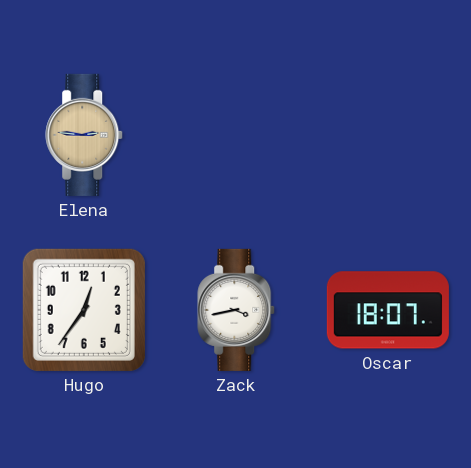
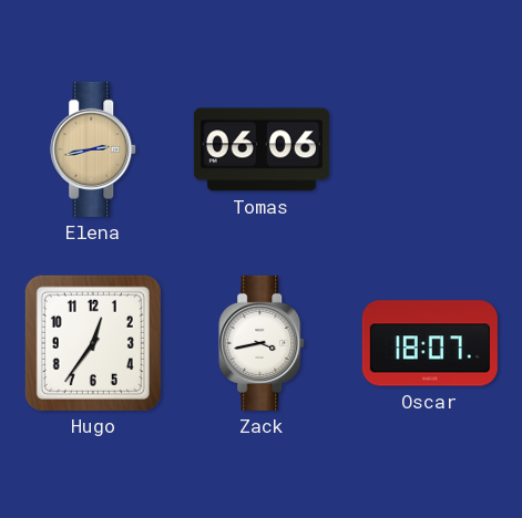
Elena: 2:46 -> 2:43 (94, 149)
Tomas: none -> 06:06 (262, 149)
